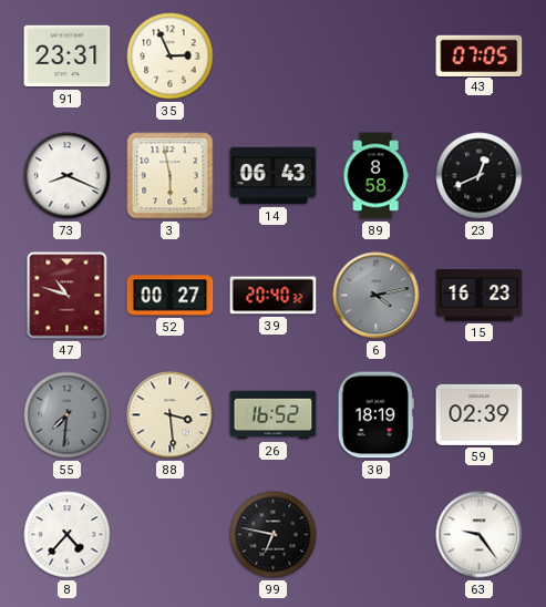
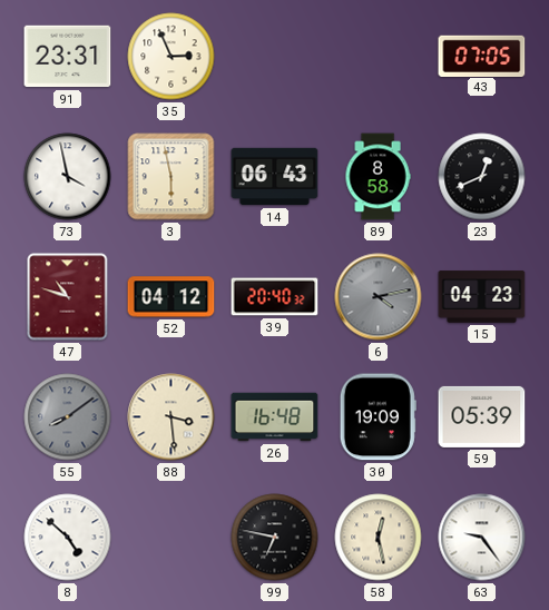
73: 8:19 -> 3:58 (68, 177)
52: 00:27 -> 04:12 (171, 297)
15: 16:23 -> 04:23 (482, 297)
55: 7:31 -> 8:09 (68, 417)
26: 16:52 -> 16:48 (275, 417)
30: 18:19 -> 19:09 (378, 417)
59: 02:39 -> 05:39 (482, 416)
8: 4:37 -> 4:52 (68, 538)
58: none -> 12:28 (379, 538)
